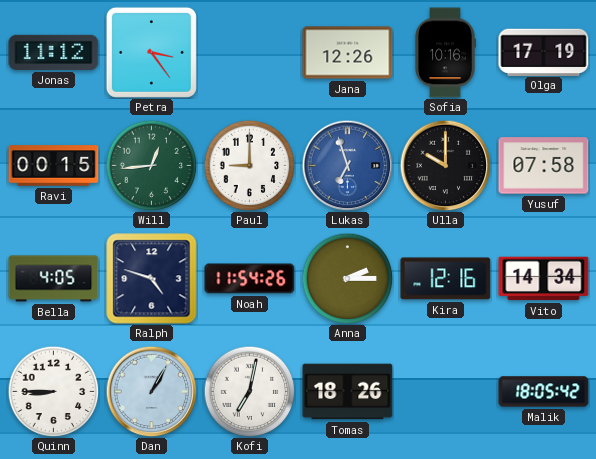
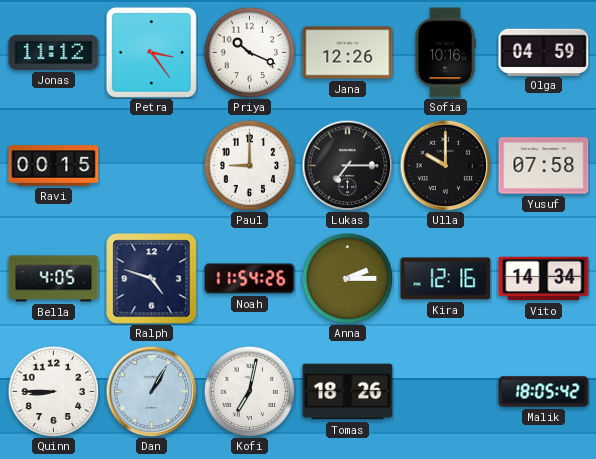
Priya: none -> 10:19 (249, 52)
Olga: 17:19 -> 04:59 (544, 52)
Will: 12:44 -> none (151, 165)
Lukas: 6:57 -> 7:15 (347, 165)
Lukas dial: blue -> black (347, 165)
